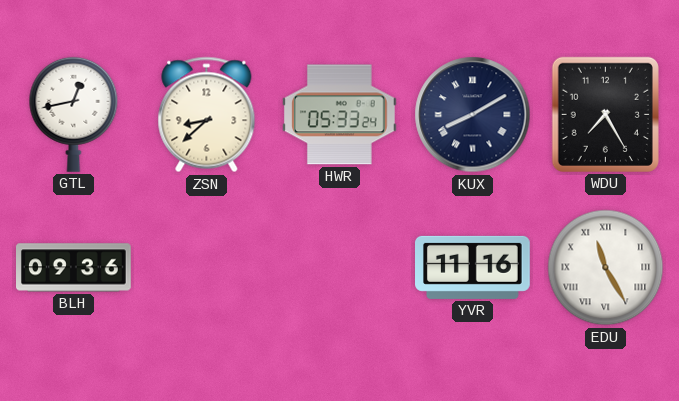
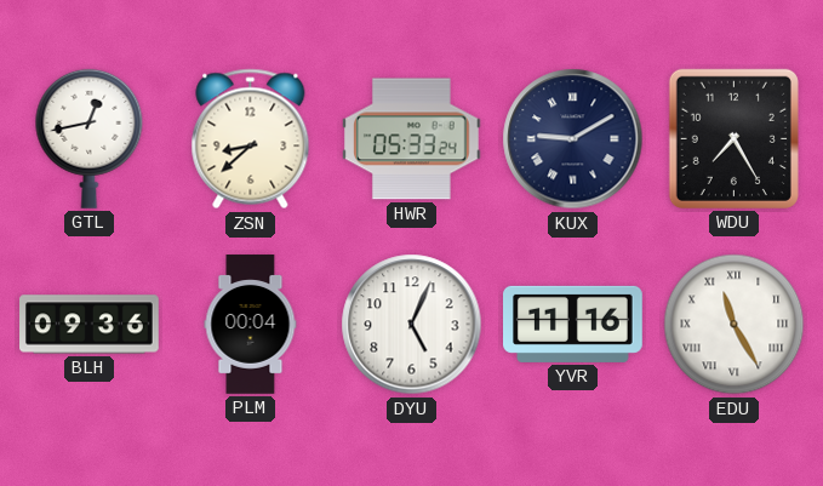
KUX: 8:10 -> 9:10 (573, 139)
PLM: none -> 00:04 (251, 325)
DYU: none -> 5:04 (412, 325)
